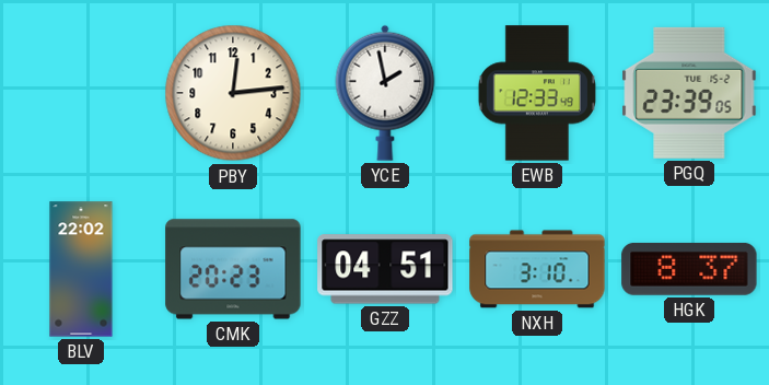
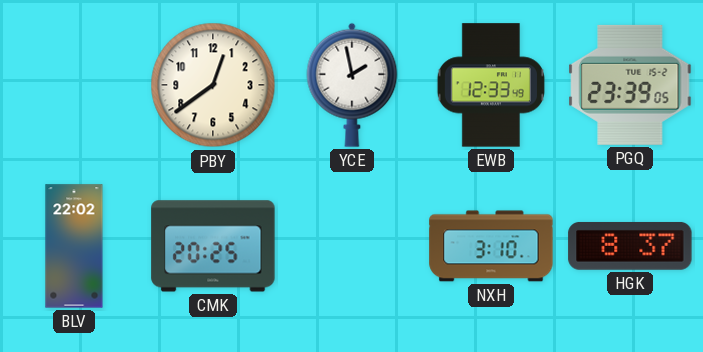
PBY: 12:14 -> 12:39 (213, 85)
CMK: 20:23 -> 20:25 (213, 246)
GZZ: 04:51 -> none (385, 269)
